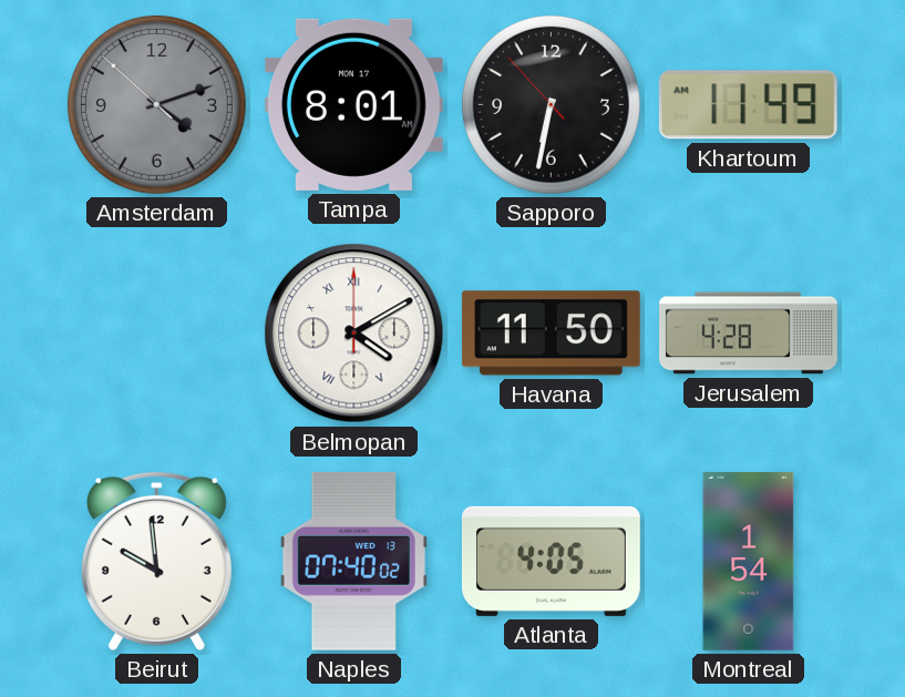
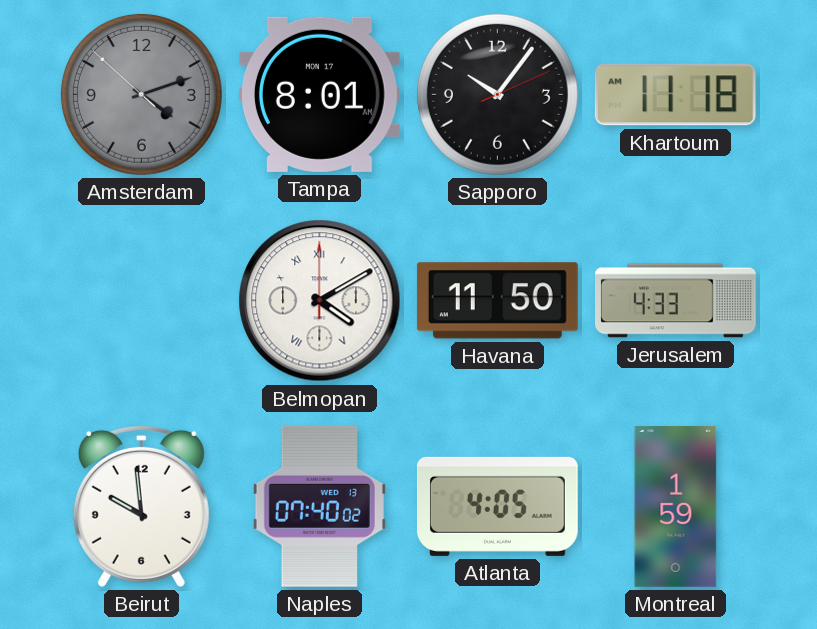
Sapporo: 6:31 -> 10:06 (497, 94)
Khartoum: 11:49 -> 11:18 (675, 95)
Jerusalem: 4:28 -> 4:33 (676, 301)
Montreal: 1:54 -> 1:59 (676, 506)
